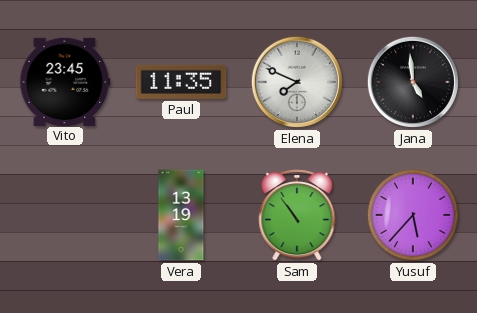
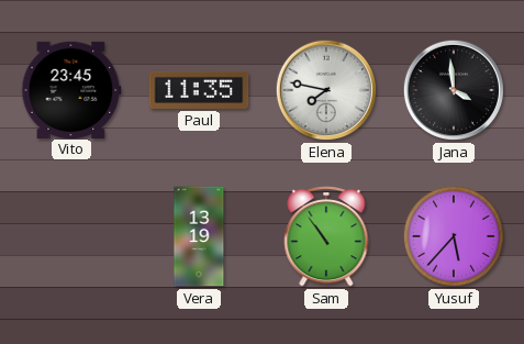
Elena: 7:49 -> 7:47 (326, 90)
Jana: 4:59 -> 3:59 (454, 90)
